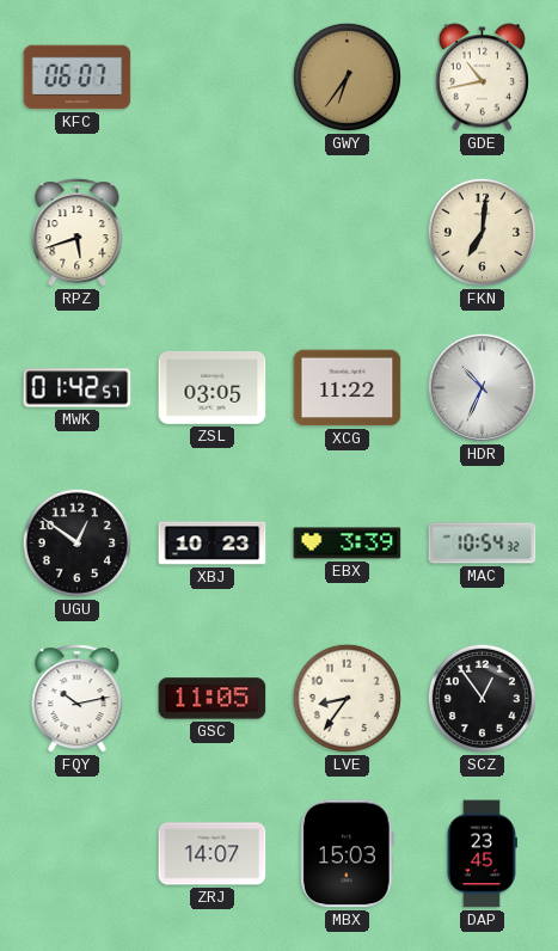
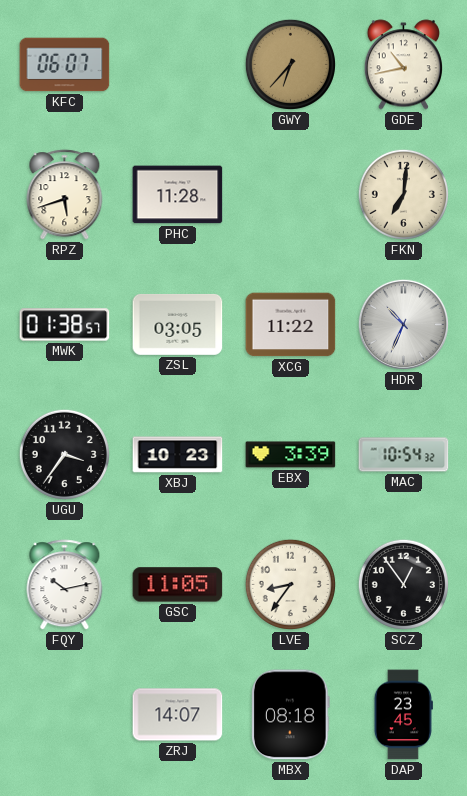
GWY: 6:36 -> 6:37 (290, 64)
PHC: none -> 11:28 (178, 195)
MWK: 01:42 -> 01:38 (65, 325)
UGU: 12:51 -> 3:36 (64, 454)
MBX: 15:03 -> 08:18 (291, 715)
